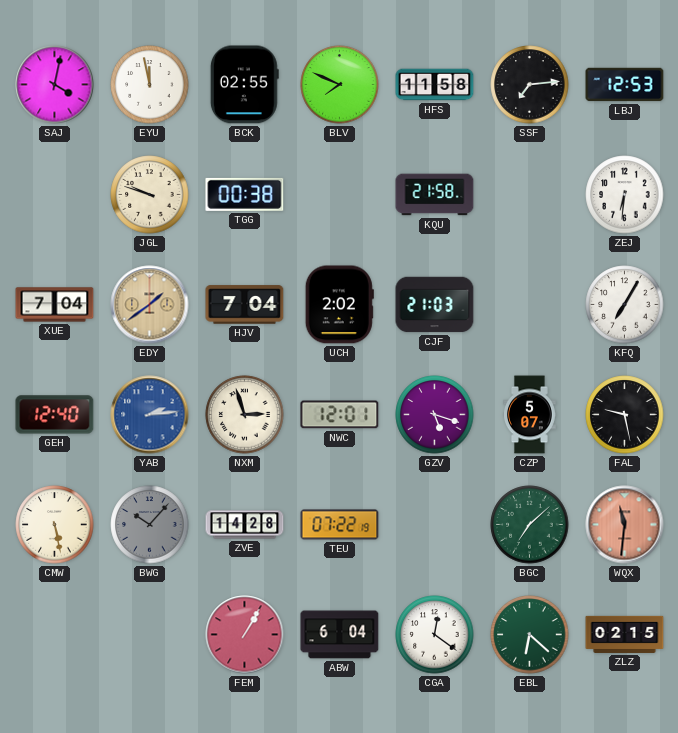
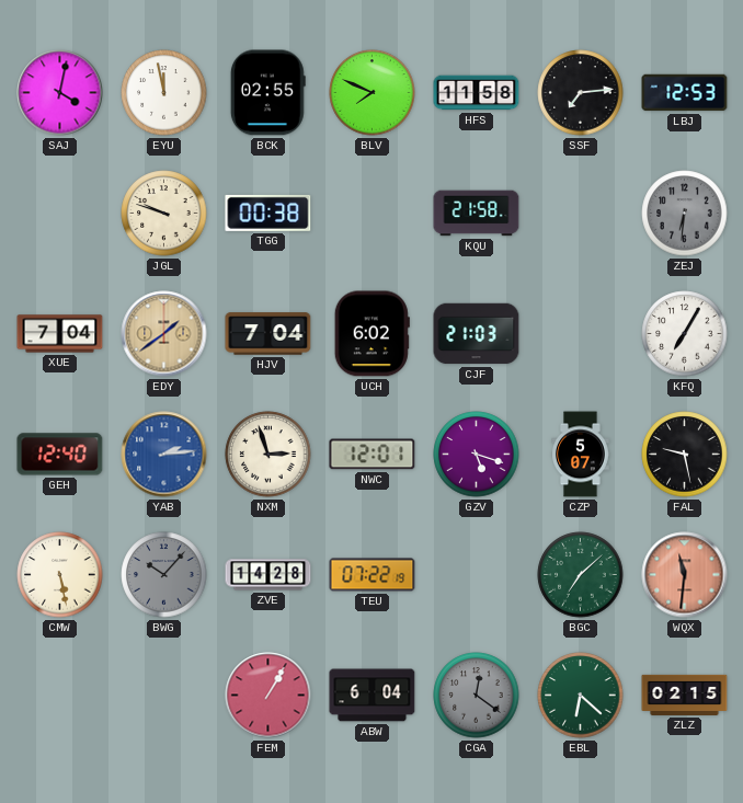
ZEJ dial: white -> grey (685, 214)
UCH: 2:02 -> 6:02 (371, 334)
CGA dial: white -> grey (477, 696)
